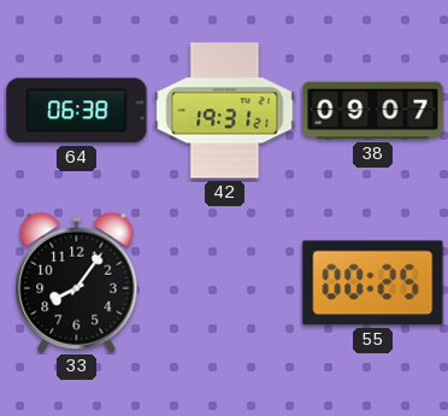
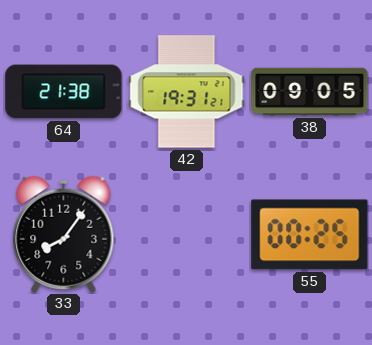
64: 06:38 -> 21:38 (64, 92)
38: 09:07 -> 09:05 (310, 92)
